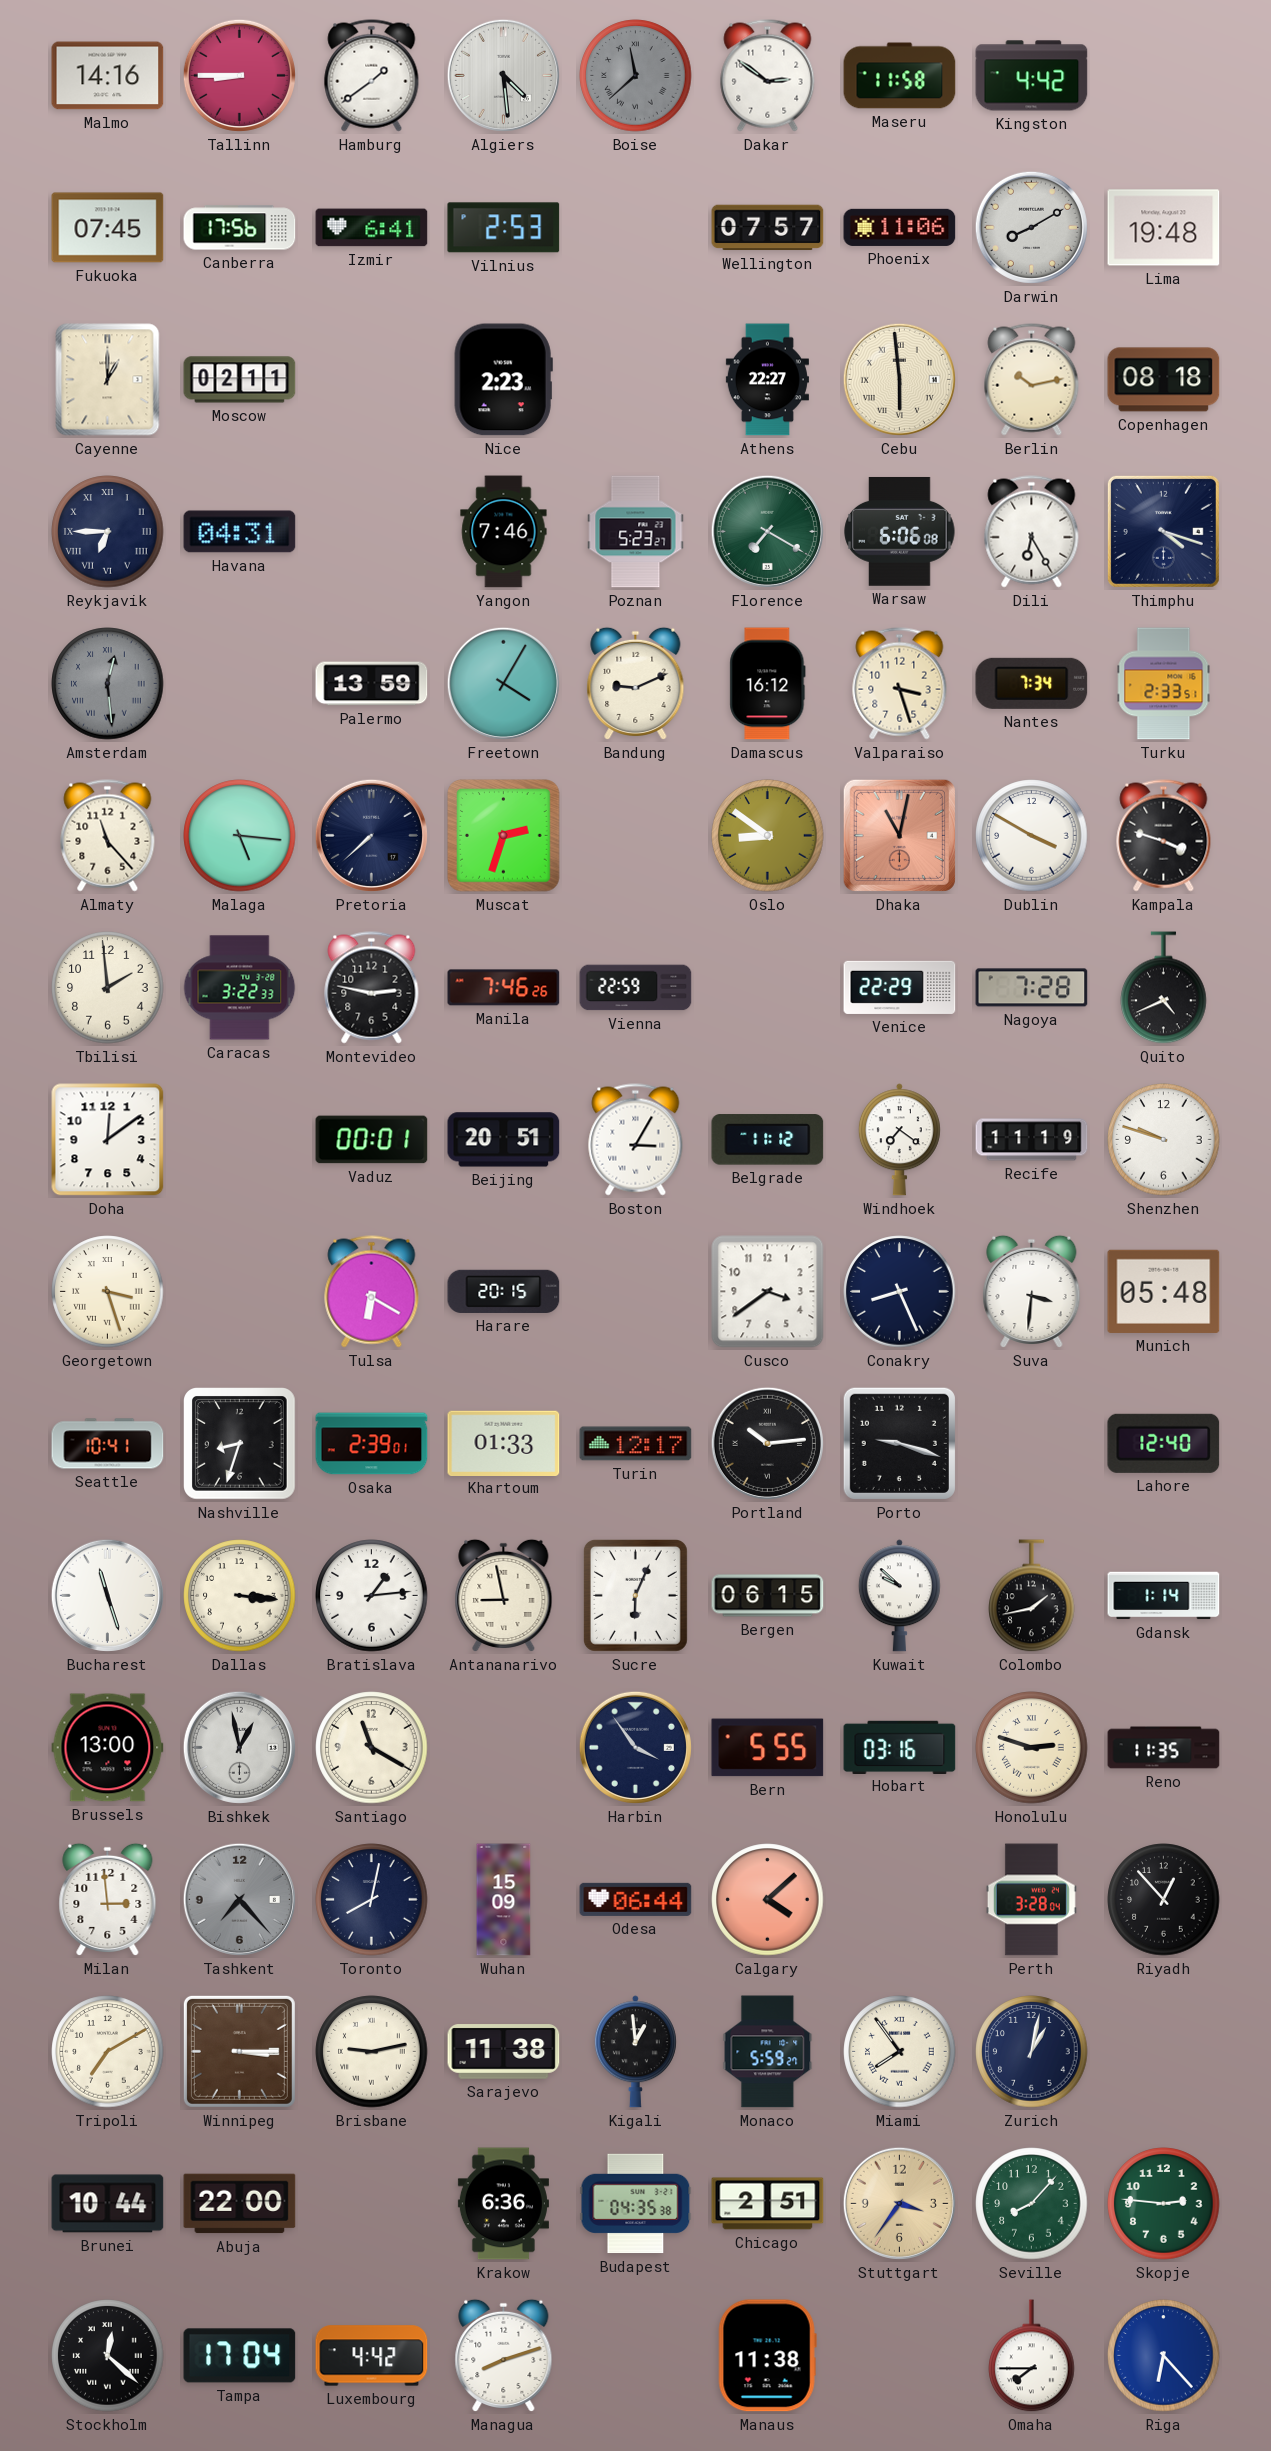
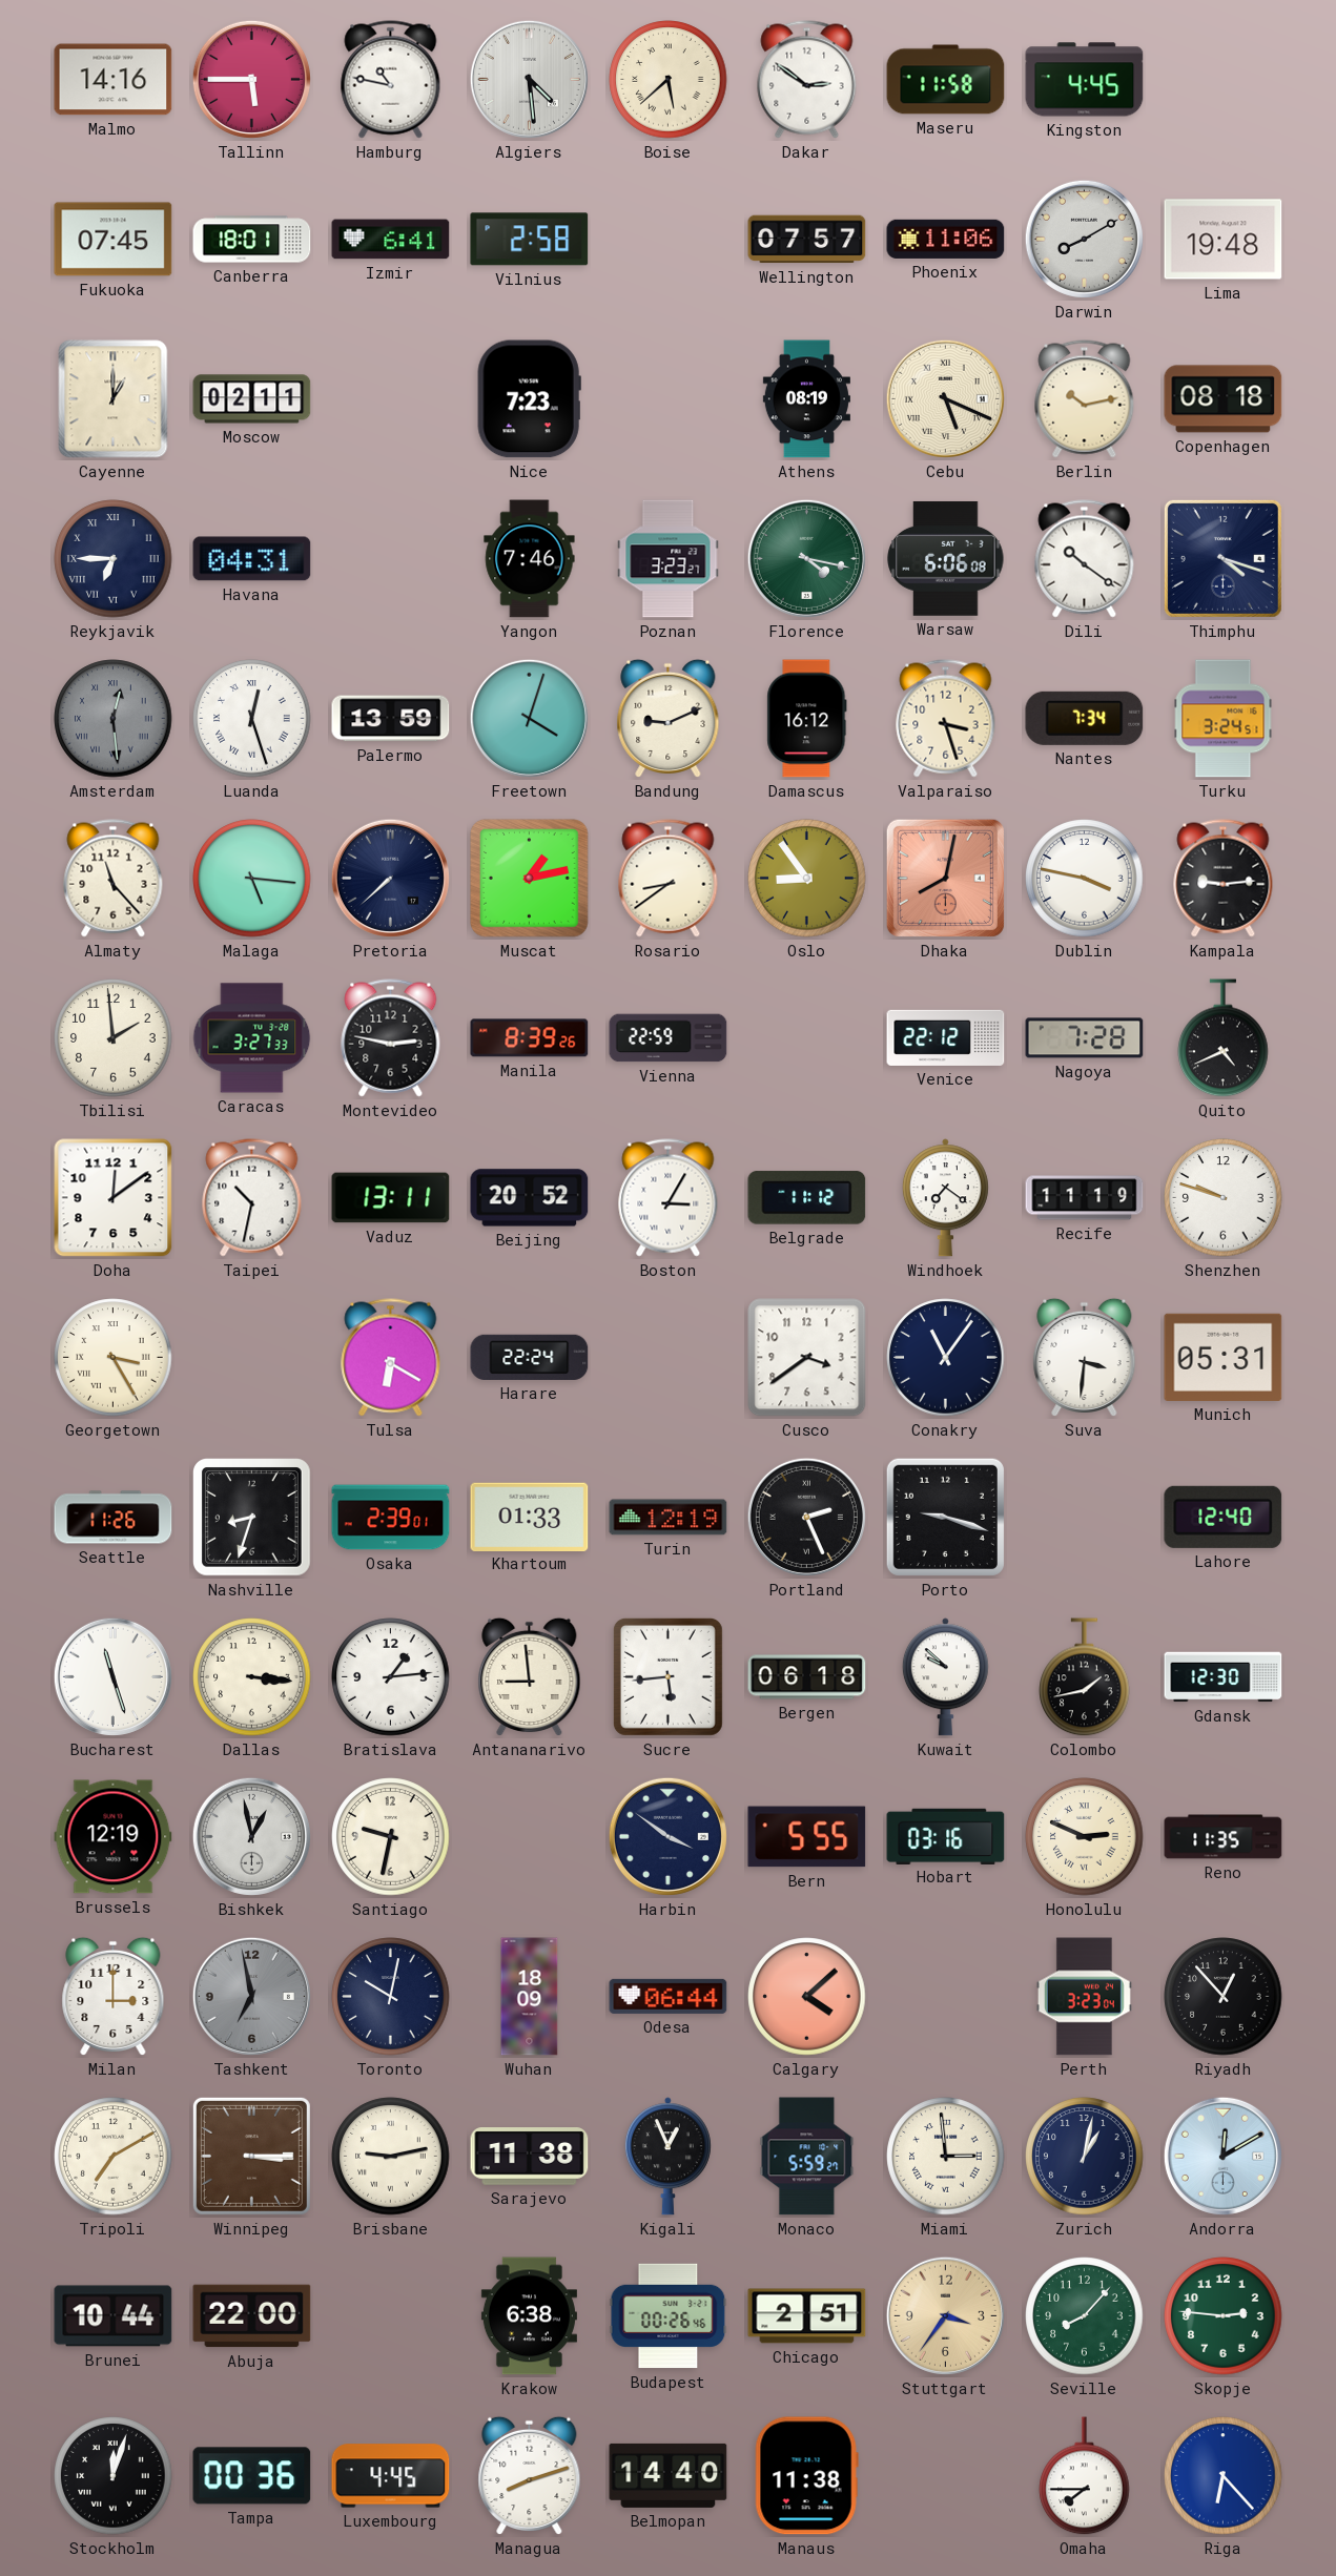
Tallinn: 8:45 -> 5:45 (251, 79)
Hamburg: 1:39 -> 10:47 (391, 80)
Boise: 11:38 -> 5:38 (669, 80)
Boise dial: grey -> cream (669, 80)
Kingston: 4:42 -> 4:45 (1085, 80)
Canberra: 17:56 -> 18:01 (252, 240)
Vilnius: 2:53 -> 2:58 (530, 240)
Nice: 2:23 -> 7:23 (529, 399)
Athens: 22:27 -> 08:19 (806, 399)
Cebu: 5:59 -> 5:19 (945, 398)
Poznan: 5:23 -> 3:23 (669, 559)
Florence: 7:20 -> 4:17 (806, 558)
Dili: 6:25 -> 10:21 (1085, 559)
Luanda: none -> 12:27 (252, 719)
Freetown: 4:05 -> 4:03 (529, 718)
Turku: 2:33 -> 3:24 (1224, 719)
Muscat: 2:33 -> 1:13 (530, 879)
Rosario: none -> 8:39 (669, 879)
Oslo: 8:51 -> 8:54 (807, 879)
Dhaka: 11:02 -> 8:02 (945, 878)
Dublin: 3:50 -> 3:47 (1085, 879)
Kampala: 3:48 -> 9:14 (1224, 879)
Caracas: 3:22 -> 3:27 (252, 1038)
Manila: 7:46 -> 8:39 (530, 1038)
Venice: 22:29 -> 22:12 (946, 1037)
Taipei: none -> 10:32 (252, 1198)
Vaduz: 00:01 -> 13:11 (391, 1198)
Beijing: 20:51 -> 20:52 (530, 1198)
Georgetown: 3:27 -> 3:25 (114, 1358)
Harare: 20:15 -> 22:24 (530, 1357)
Conakry: 8:26 -> 11:06 (946, 1358)
Munich: 05:48 -> 05:31 (1224, 1357)
Seattle: 10:41 -> 11:26 (114, 1518)
Turin: 12:17 -> 12:19 (669, 1518)
Portland: 10:14 -> 2:26 (806, 1517)
Antananarivo: 8:58 -> 8:59 (530, 1677)
Sucre: 6:04 -> 5:44 (667, 1676)
Bergen: 06:15 -> 06:18 (807, 1677)
Gdansk: 1:14 -> 12:30 (1224, 1677)
Brussels: 13:00 -> 12:19 (114, 1837)
Santiago: 11:20 -> 9:32 (391, 1837)
Harbin: 3:54 -> 3:51 (667, 1836)
Honolulu: 2:48 -> 2:49 (1085, 1837)
Milan: 2:59 -> 3:00 (114, 1997)
Tashkent: 7:23 -> 6:58 (251, 1996)
Toronto: 8:02 -> 10:02 (391, 1997)
Wuhan: 15:09 -> 18:09 (530, 1997)
Perth: 3:28 -> 3:23 (1084, 1997)
Kigali: 12:59 -> 12:56 (667, 2157)
Miami: 7:54 -> 2:59 (946, 2157)
Andorra: none -> 12:10 (1222, 2156)
Krakow: 6:36 -> 6:38 (529, 2316)
Budapest: 04:35 -> 00:26 (669, 2316)
Stockholm: 12:22 -> 12:03 (114, 2476)
Tampa: 17:04 -> 00:36 (252, 2476)
Luxembourg: 4:42 -> 4:45 (391, 2476)
Belmopan: none -> 14:40 (669, 2475)
